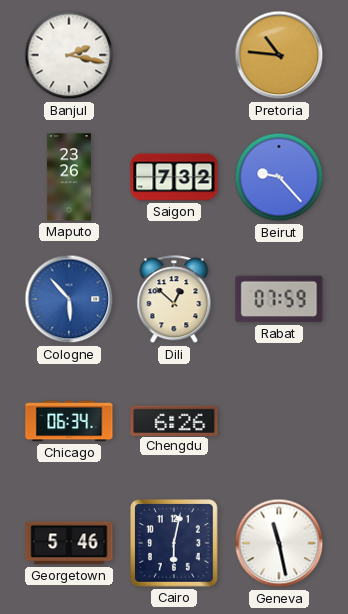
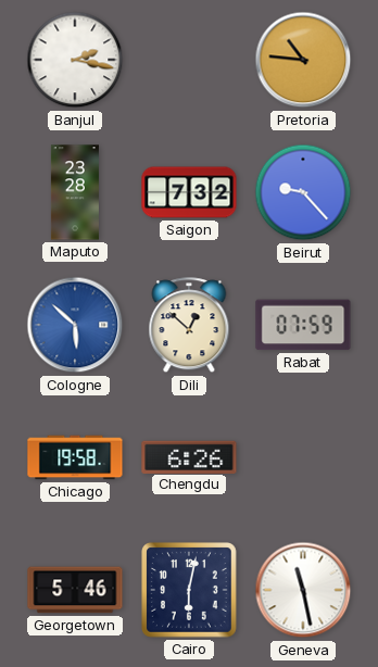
Maputo: 23:26 -> 23:28 (75, 192)
Cologne: 5:53 -> 5:52 (75, 325)
Chicago: 06:34 -> 19:58 (75, 457)
